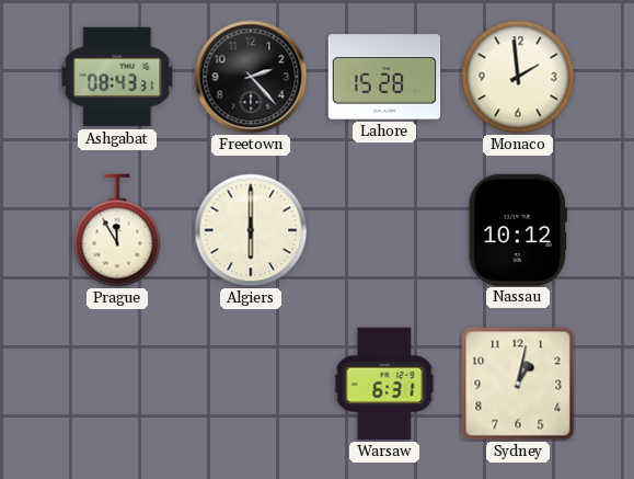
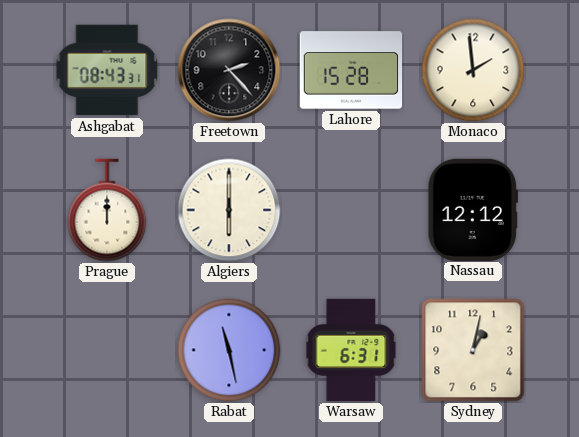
Prague: 11:55 -> 12:00 (107, 210)
Nassau: 10:12 -> 12:12 (472, 209)
Rabat: none -> 11:28 (229, 350)
